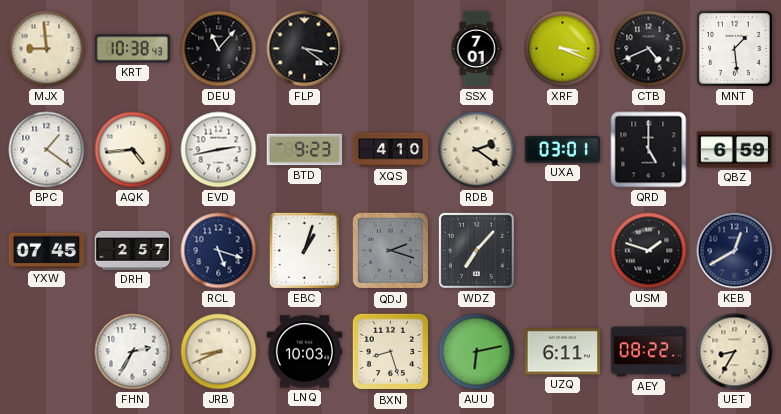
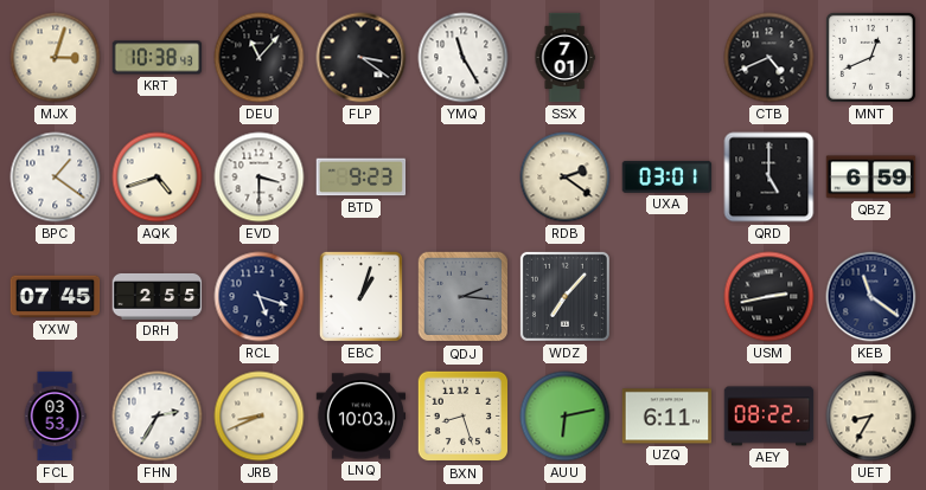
MJX: 8:59 -> 3:03 (56, 58)
YMQ: none -> 11:25 (464, 58)
XRF: 3:19 -> none (563, 49)
MNT: 1:29 -> 12:41 (870, 57)
AQK: 4:44 -> 4:42 (158, 178)
EVD: 2:43 -> 3:30 (260, 178)
XQS: 4:10 -> none (391, 150)
DRH: 2:57 -> 2:55 (158, 296)
QDJ: 2:18 -> 2:16 (464, 297)
USM: 1:48 -> 2:43 (769, 297)
KEB: 12:40 -> 11:21 (871, 297)
FCL: none -> 03:53 (55, 417)
